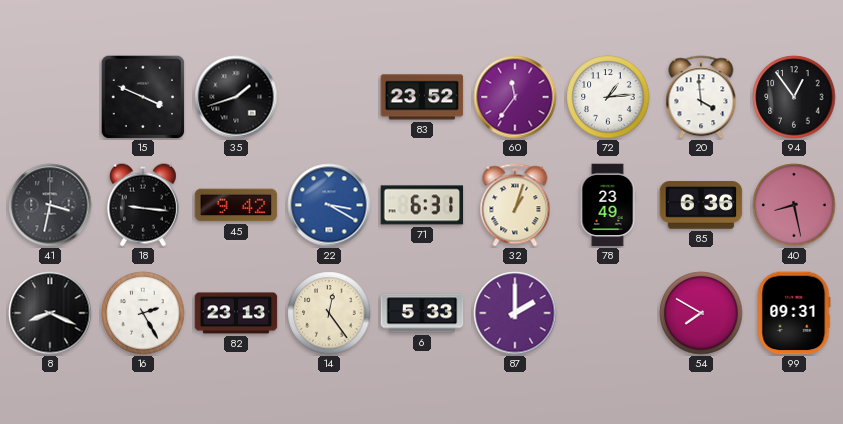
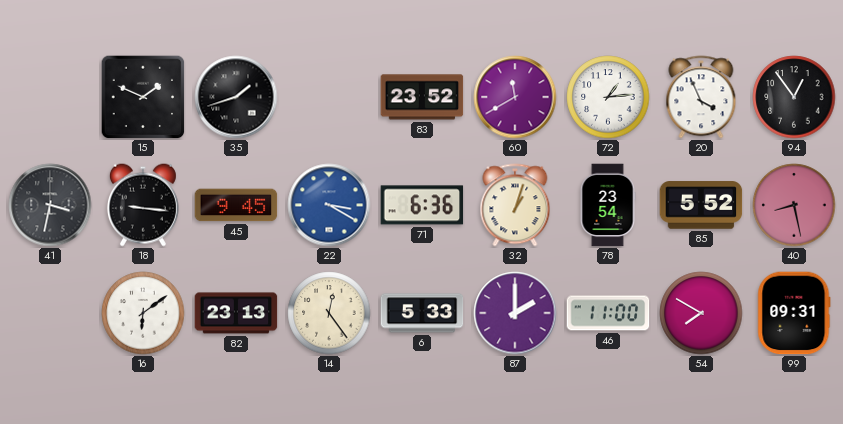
15: 3:49 -> 1:49 (143, 97)
60: 11:36 -> 11:40 (515, 97)
20: 3:59 -> 3:56 (701, 97)
45: 9:42 -> 9:45 (236, 205)
71: 6:31 -> 6:36 (422, 205)
78: 23:49 -> 23:54 (608, 205)
85: 6:36 -> 5:52 (701, 205)
8: 8:19 -> none (50, 313)
16: 2:25 -> 6:09 (143, 313)
46: none -> 11:00 (608, 313)
